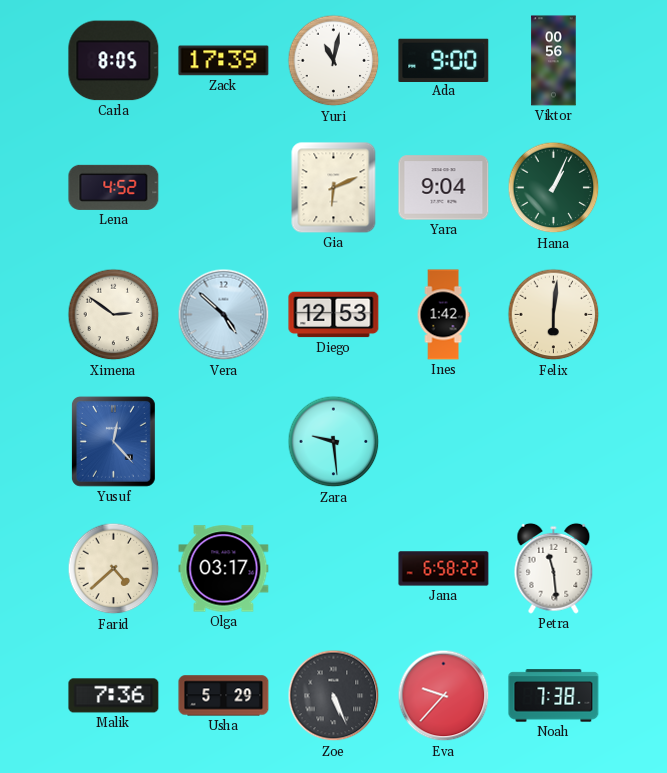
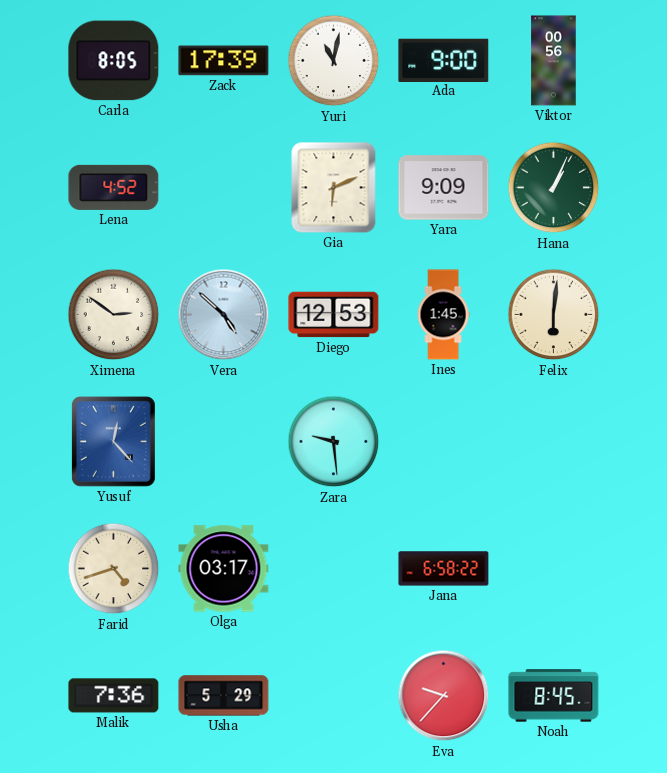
Yara: 9:04 -> 9:09 (444, 188)
Ines: 1:42 -> 1:45 (443, 315)
Farid: 4:38 -> 4:42 (114, 569)
Petra: 11:29 -> none (554, 568)
Zoe: 5:26 -> none (334, 696)
Noah: 7:38 -> 8:45 (554, 696)
